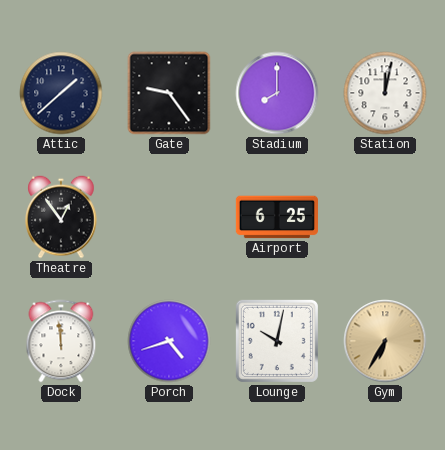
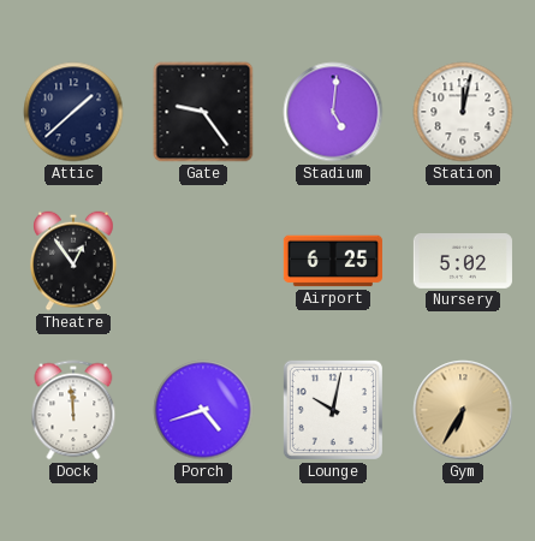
Stadium: 8:00 -> 5:01 (333, 112)
Nursery: none -> 5:02 (463, 262)
